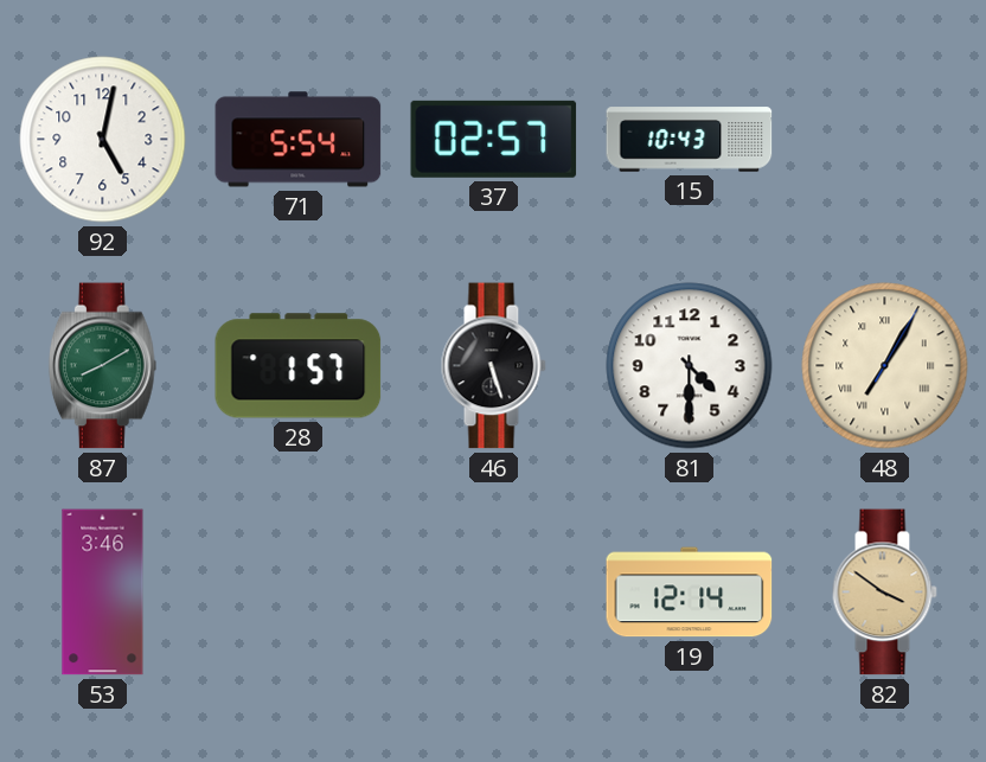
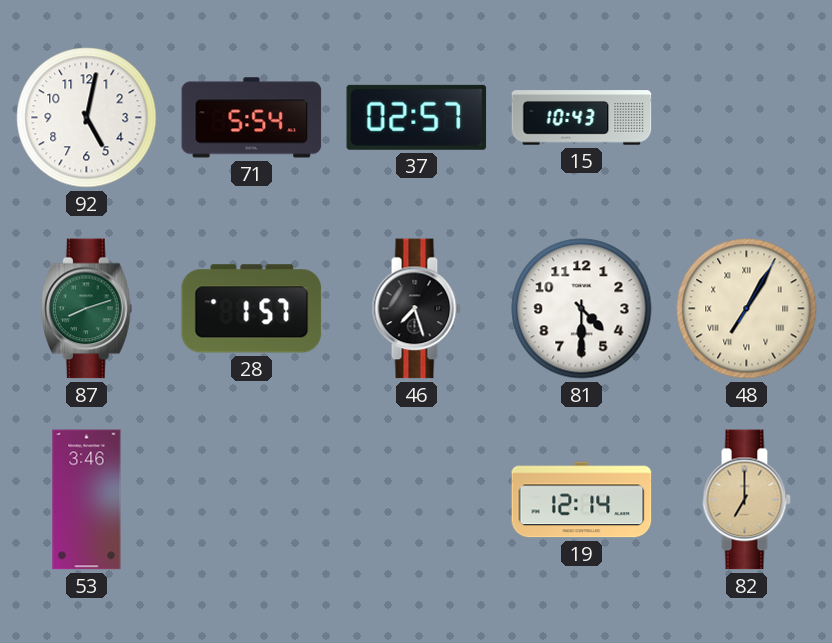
87: 8:10 -> 8:12 (86, 309)
46: 5:27 -> 7:27 (416, 309)
82: 3:51 -> 7:00 (746, 500)
